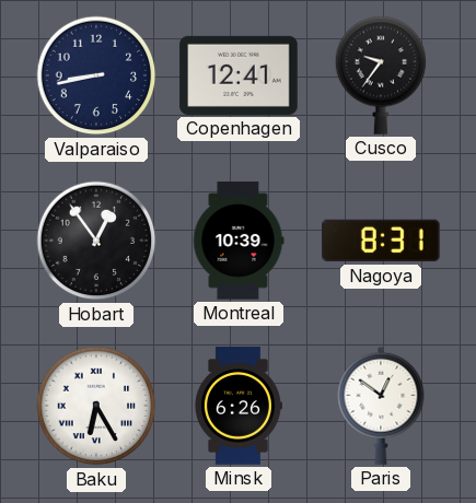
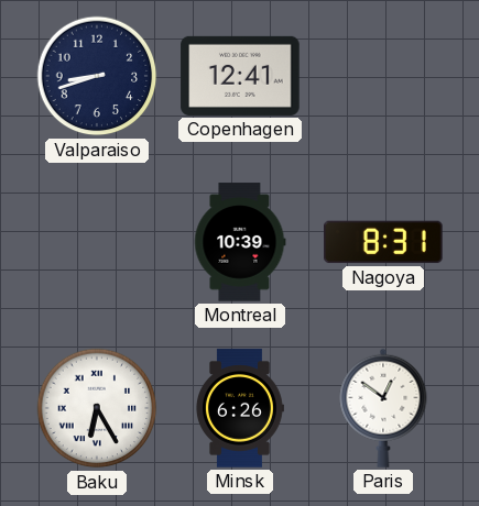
Valparaiso: 8:43 -> 8:42 (97, 76)
Cusco: 9:36 -> none (381, 75)
Hobart: 12:54 -> none (96, 241)
